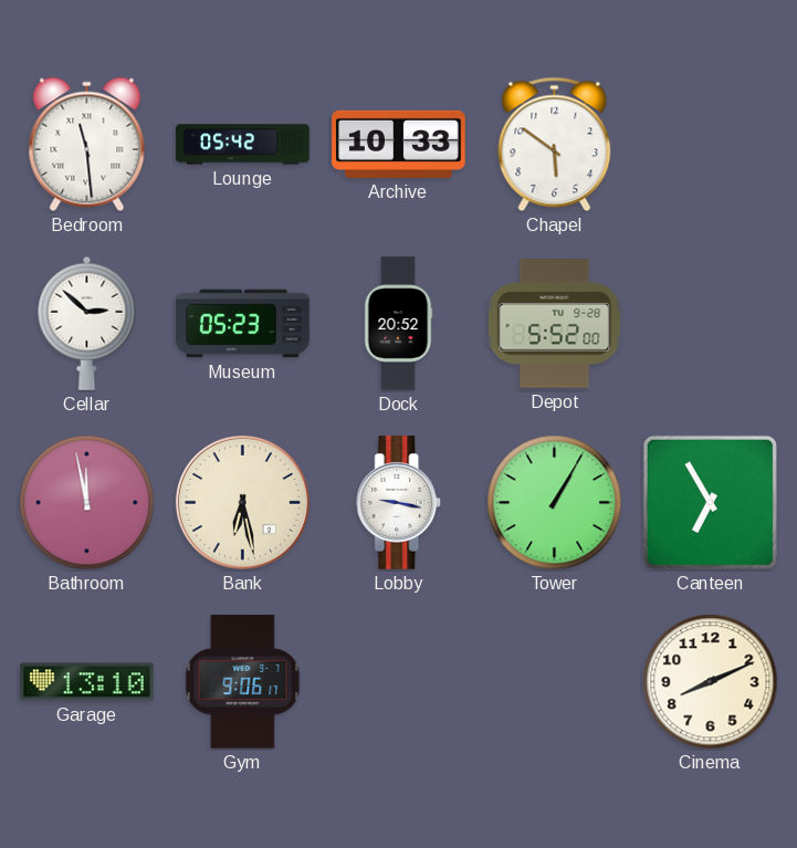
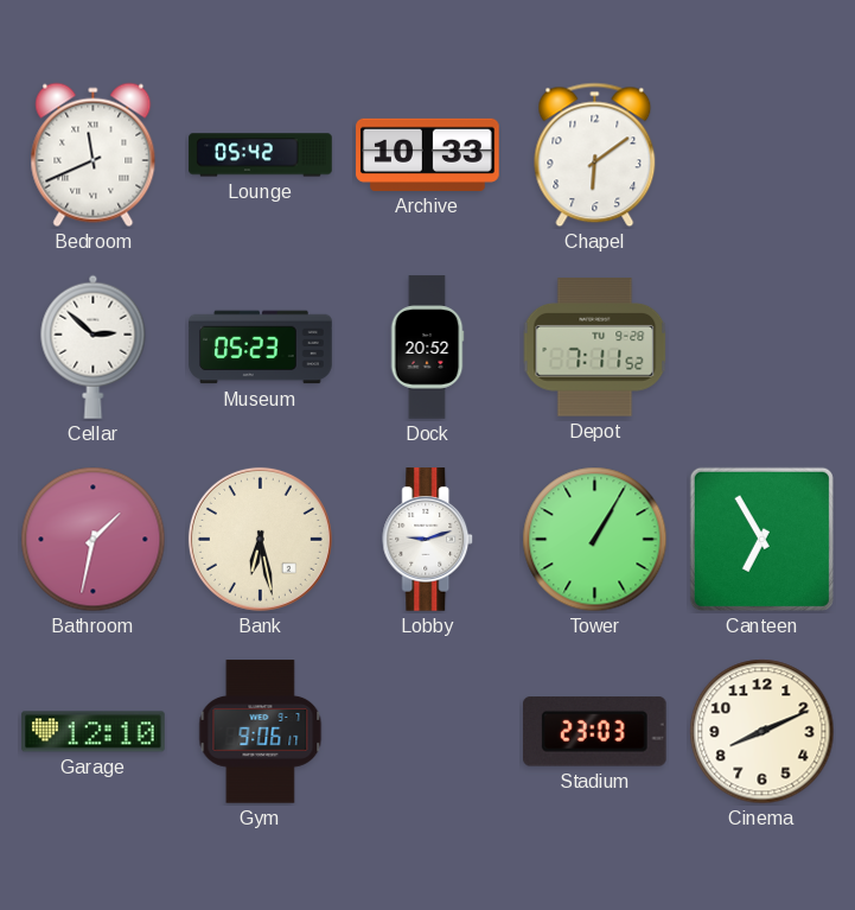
Bedroom: 11:29 -> 11:41 (94, 155)
Chapel: 5:51 -> 6:09 (595, 155)
Depot: 5:52 -> 7:11 (595, 348)
Bathroom: 11:58 -> 1:32 (94, 540)
Lobby: 9:17 -> 9:12 (428, 540)
Garage: 13:10 -> 12:10 (94, 732)
Stadium: none -> 23:03 (594, 732)
